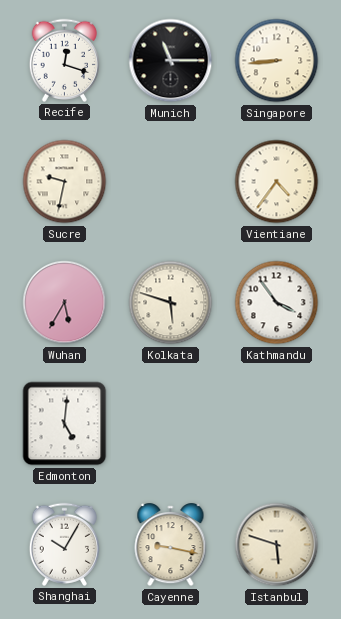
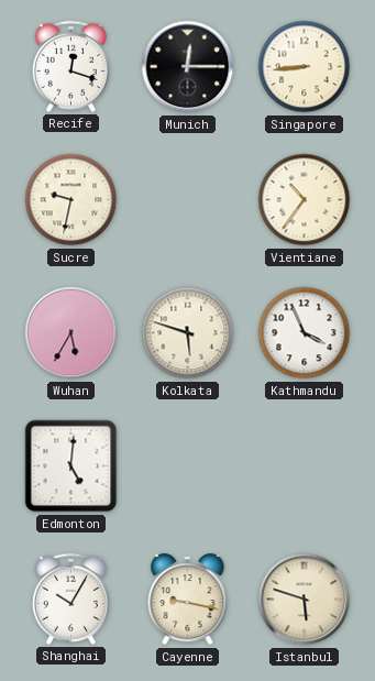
Munich: 11:15 -> 12:15 (188, 67)
Vientiane: 4:36 -> 10:36 (305, 200)
Kathmandu: 3:54 -> 3:56 (305, 333)
